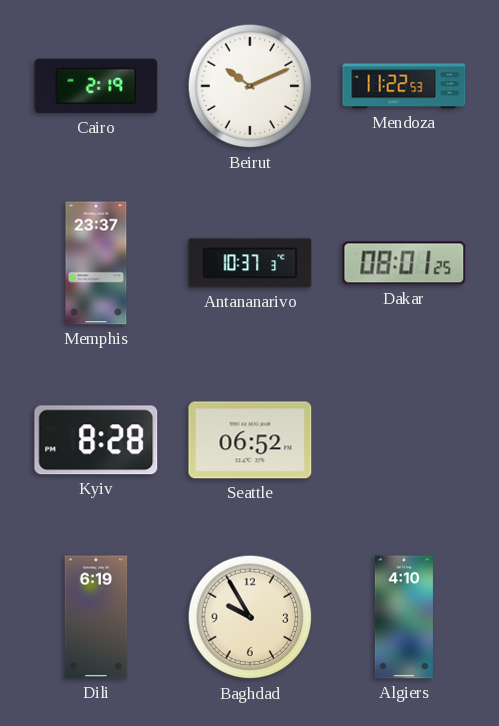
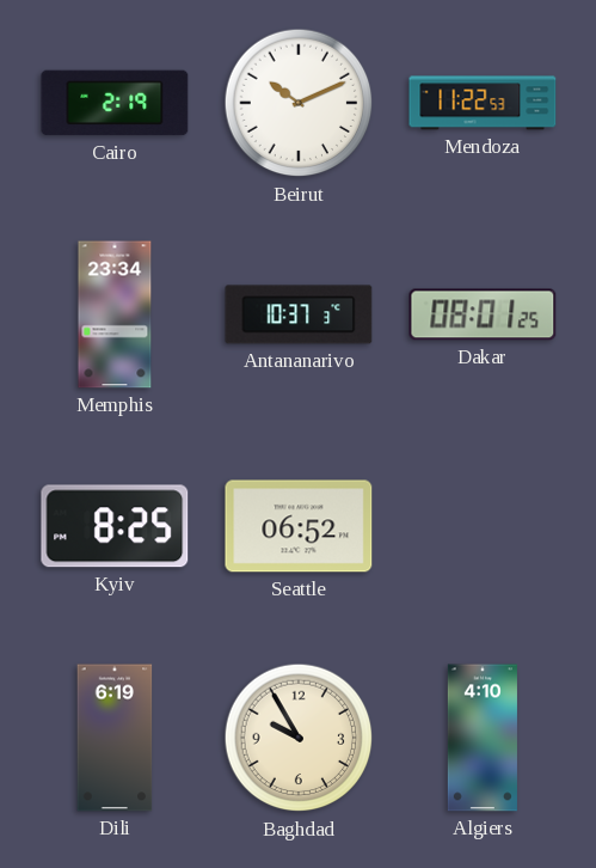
Memphis: 23:37 -> 23:34 (115, 314)
Kyiv: 8:28 -> 8:25 (115, 526)
